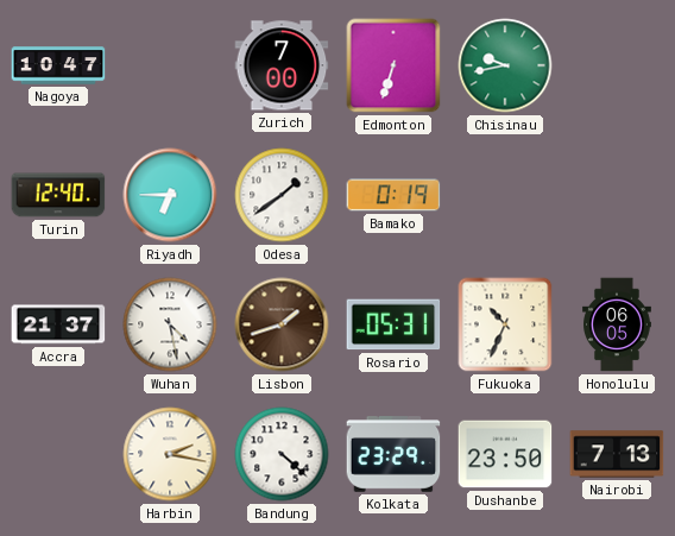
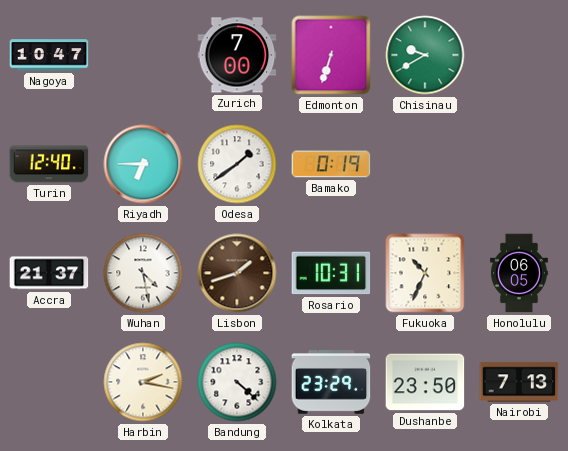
Chisinau: 9:43 -> 9:40 (425, 55)
Rosario: 05:31 -> 10:31 (331, 273)
